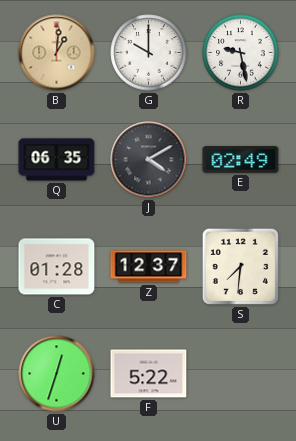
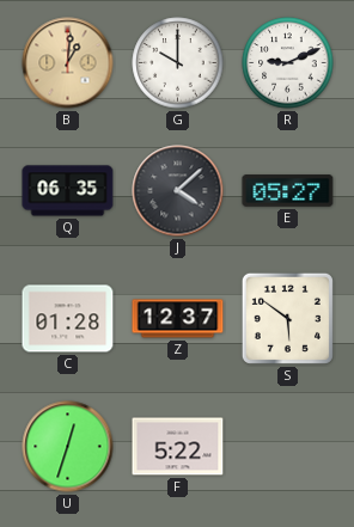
R: 9:28 -> 9:11 (288, 63)
J: 4:10 -> 4:08 (178, 191)
E: 02:49 -> 05:27 (288, 191)
S: 7:31 -> 5:51 (287, 318)
